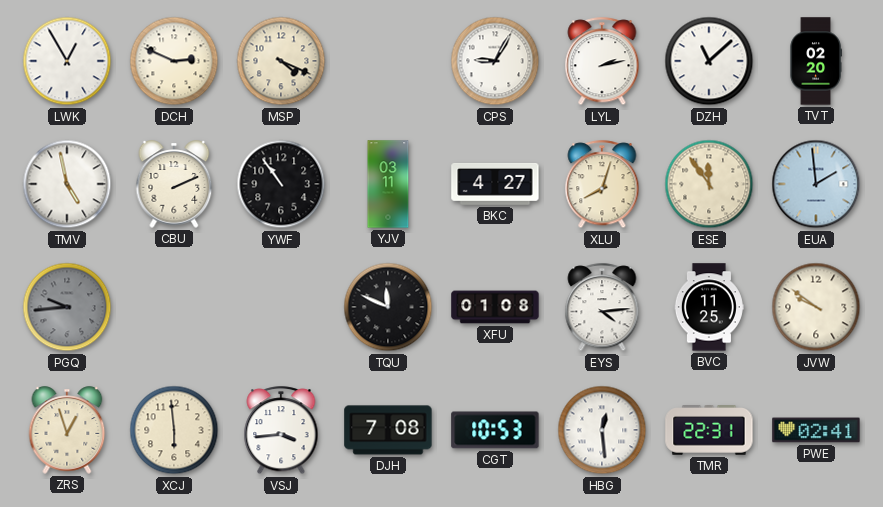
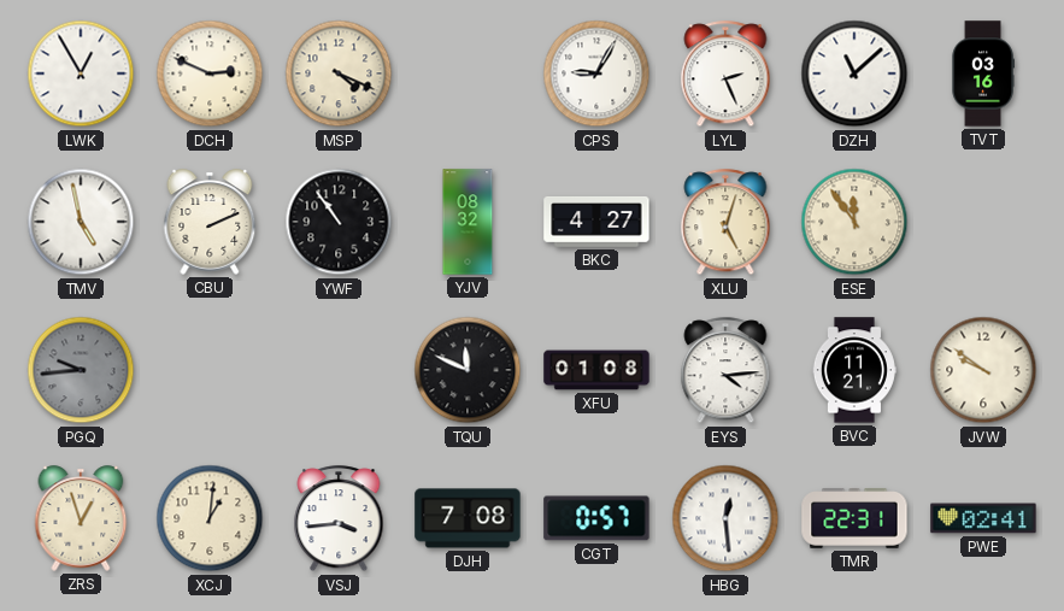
LYL: 2:13 -> 2:26 (725, 75)
TVT: 02:20 -> 03:16 (983, 74)
YJV: 03:11 -> 08:32 (468, 222)
XLU: 8:03 -> 5:03 (725, 223)
EUA: 1:59 -> none (816, 184)
BVC: 11:25 -> 11:21 (854, 370)
XCJ: 5:59 -> 1:01 (210, 518)
CGT: 10:53 -> 0:57 (596, 518)
